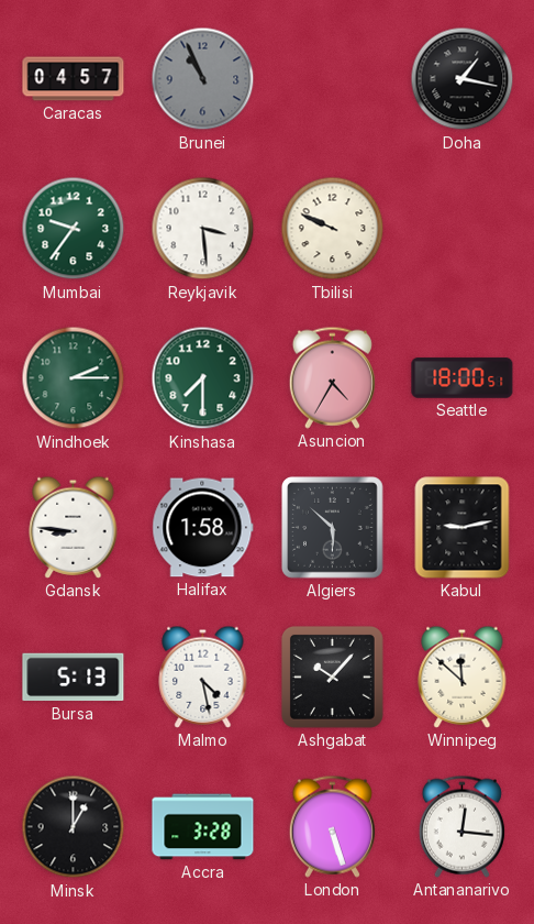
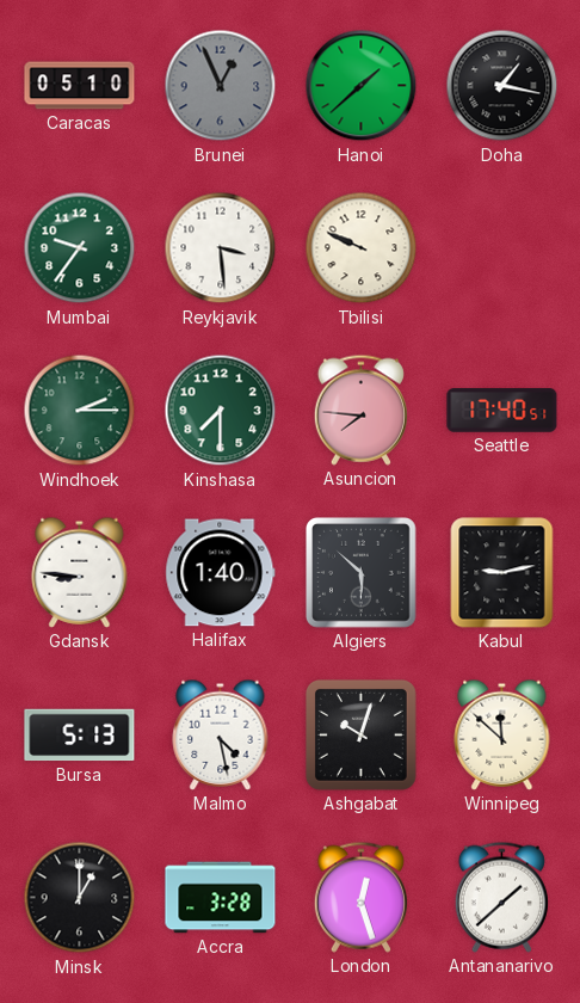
Caracas: 04:57 -> 05:10 (80, 86)
Brunei: 10:56 -> 12:56 (221, 86)
Hanoi: none -> 1:38 (362, 86)
Asuncion: 4:35 -> 7:46 (360, 410)
Seattle: 18:00 -> 17:40 (502, 411)
Halifax: 1:58 -> 1:40 (221, 573)
Ashgabat: 10:07 -> 10:03 (360, 734)
London: 5:27 -> 12:27 (360, 897)
Antananarivo: 12:16 -> 1:38 (501, 897)
